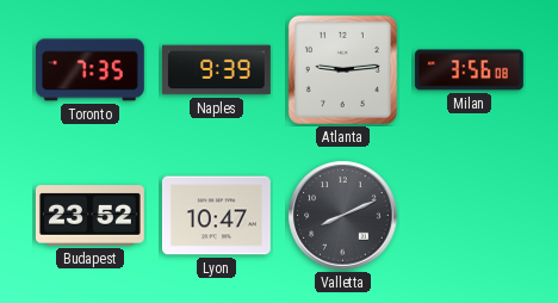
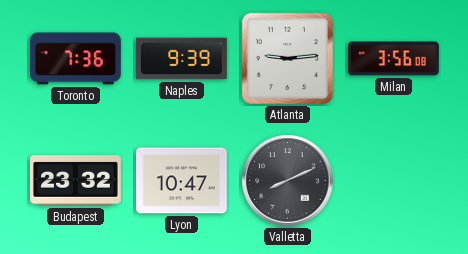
Toronto: 7:35 -> 7:36 (75, 59)
Budapest: 23:52 -> 23:32 (75, 181)
